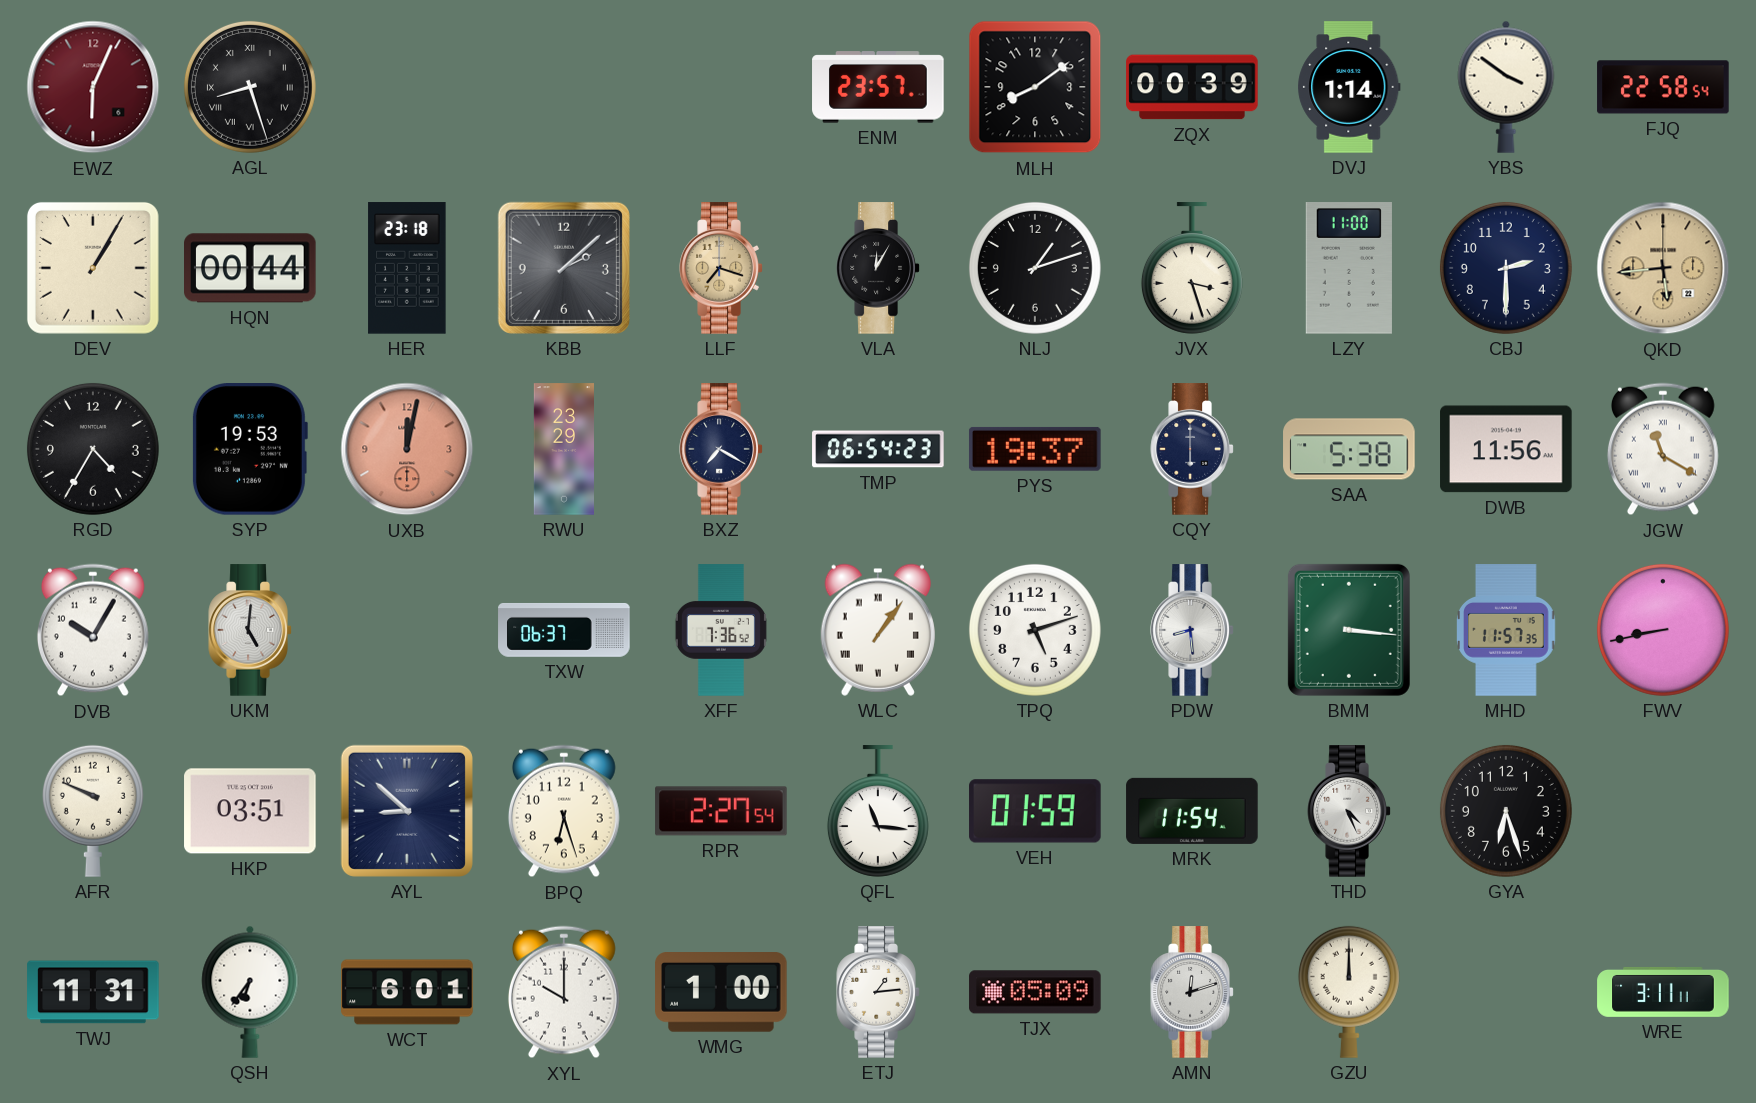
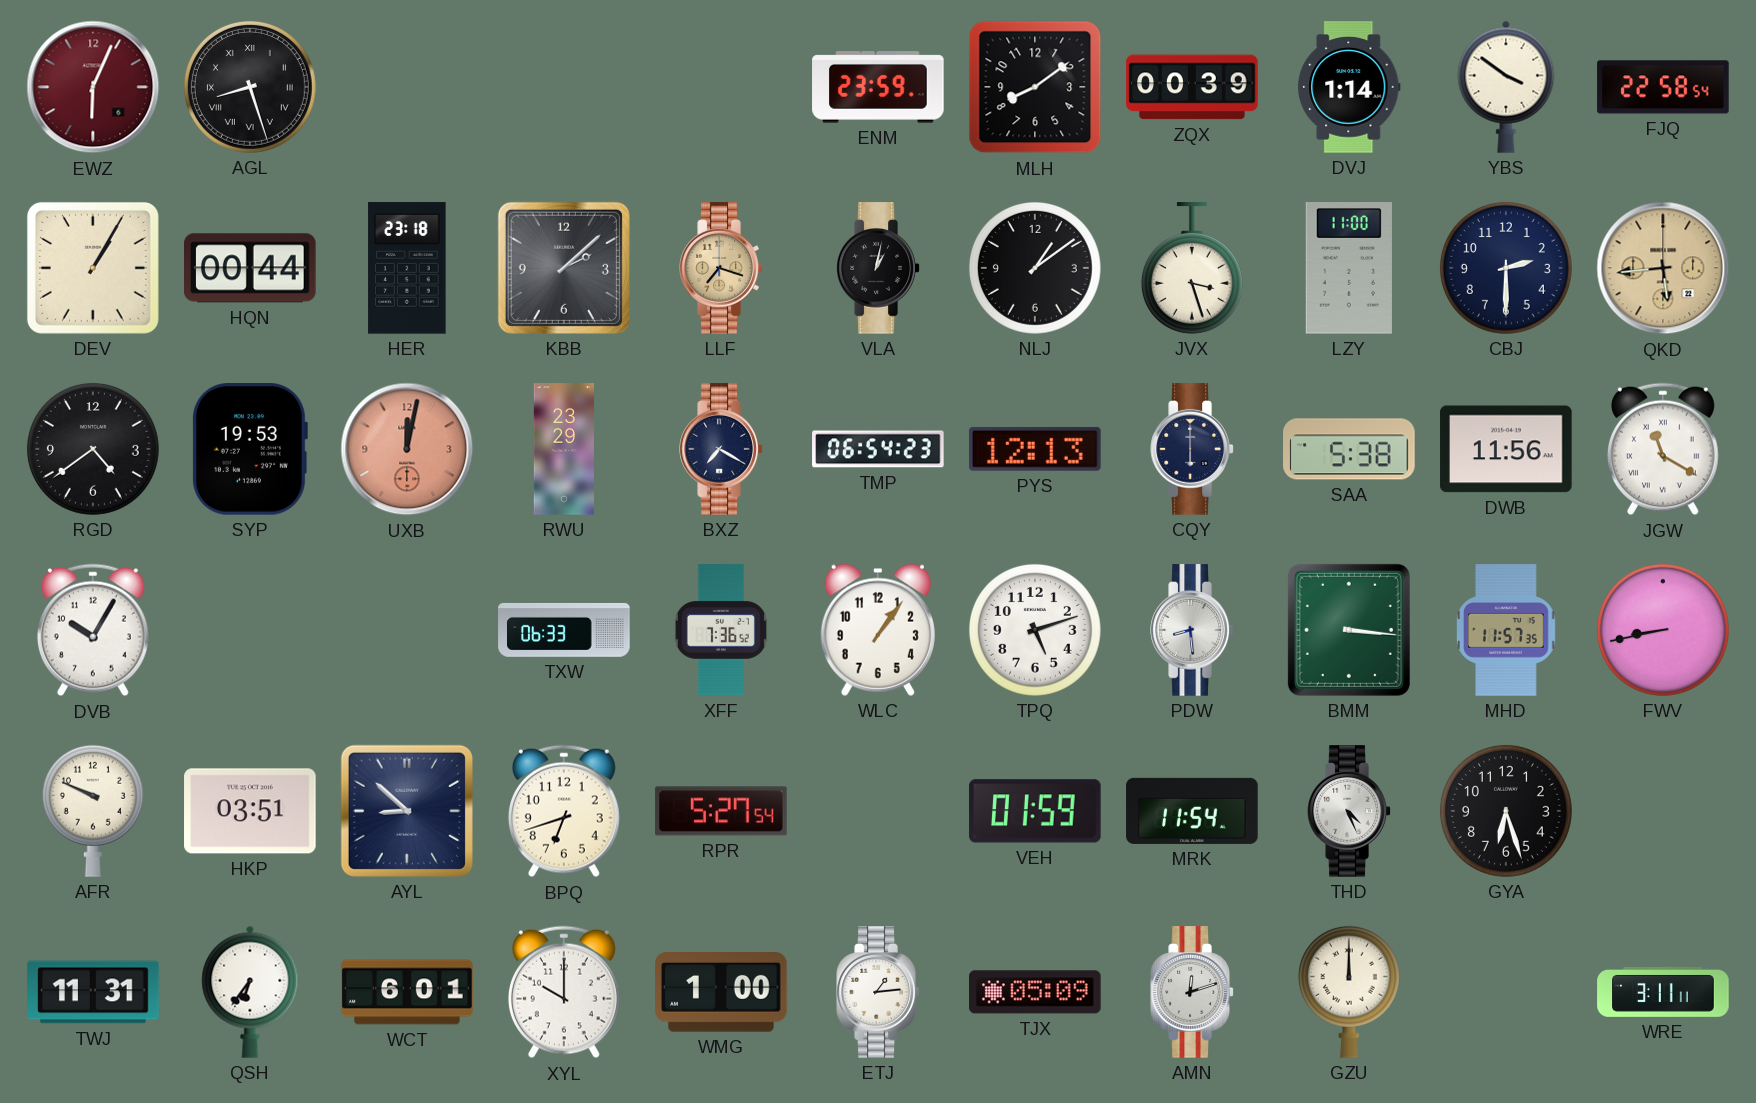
ENM: 23:57 -> 23:59 (878, 87)
VLA: 12:05 -> 1:02 (878, 268)
NLJ: 1:12 -> 1:09 (1035, 268)
RGD: 4:35 -> 4:39 (93, 449)
PYS: 19:37 -> 12:13 (1035, 449)
UKM: 5:01 -> none (250, 630)
TXW: 06:37 -> 06:33 (564, 630)
WLC numerals: Roman -> Arabic (878, 630)
BPQ: 6:27 -> 6:42 (564, 811)
RPR: 2:27 -> 5:27 (721, 811)
QFL: 11:16 -> none (878, 811)
